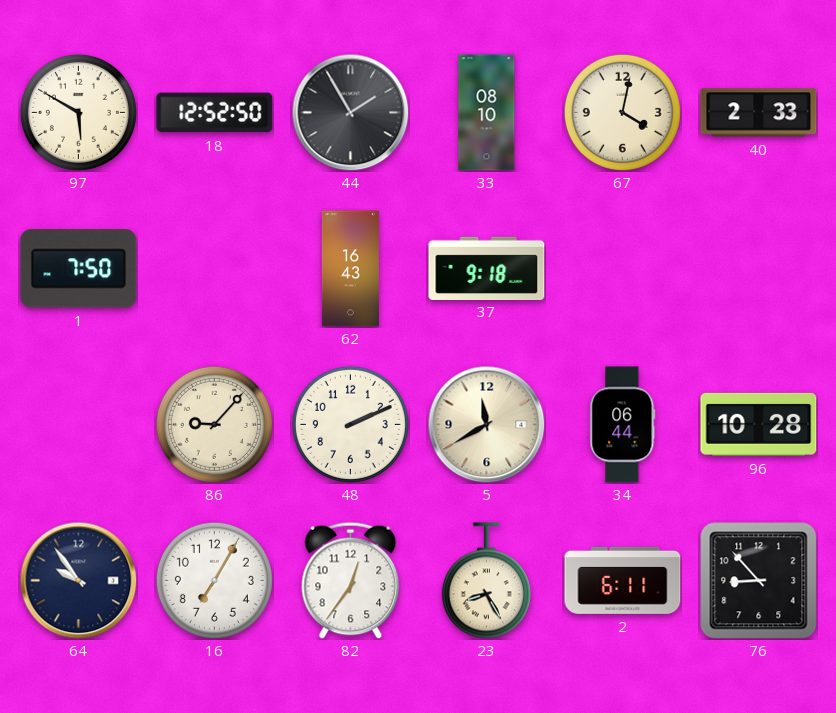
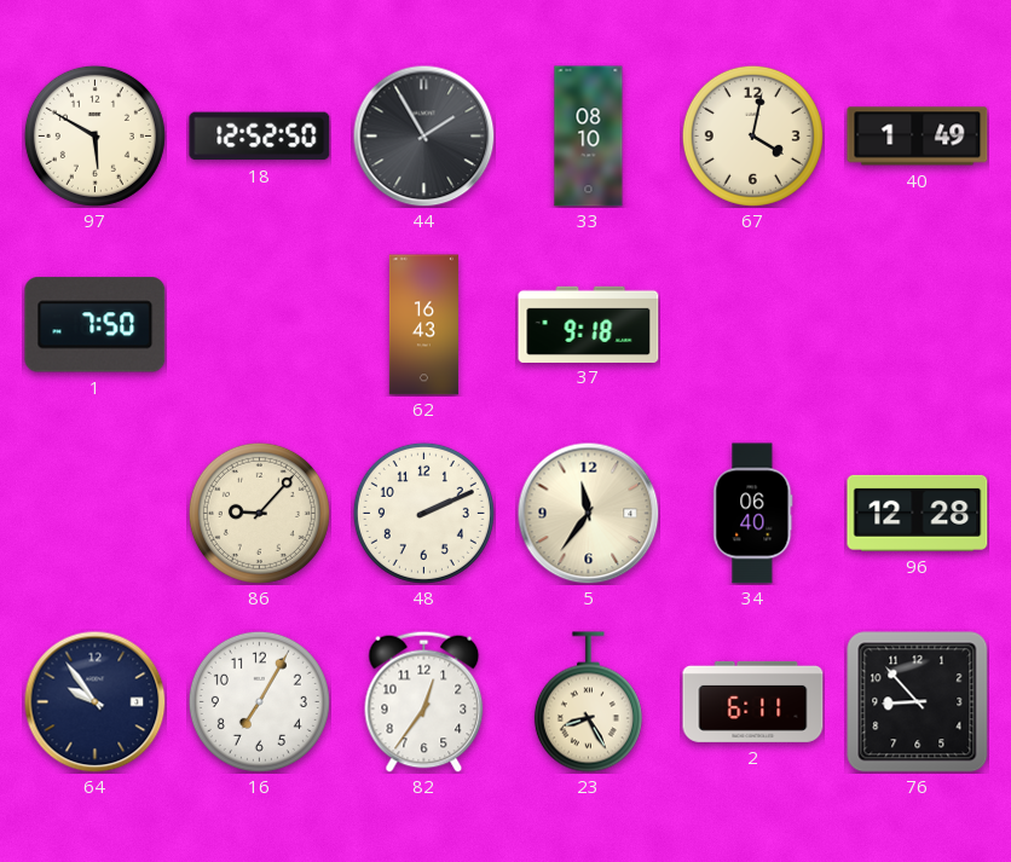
40: 2:33 -> 1:49 (918, 137)
5: 11:40 -> 11:36 (588, 513)
34: 06:44 -> 06:40 (753, 514)
96: 10:28 -> 12:28 (918, 513)
